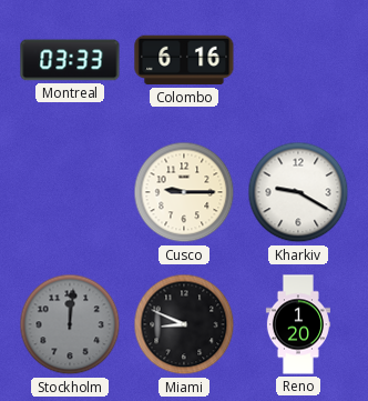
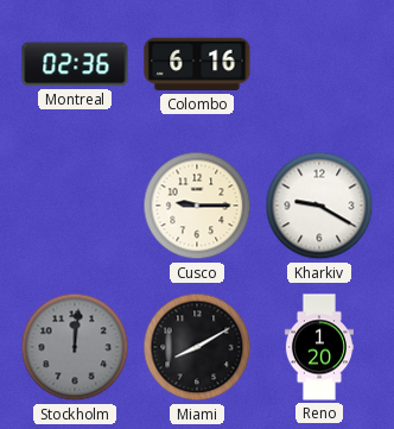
Montreal: 03:33 -> 02:36 (75, 64)
Miami: 8:49 -> 8:10 (197, 347)
